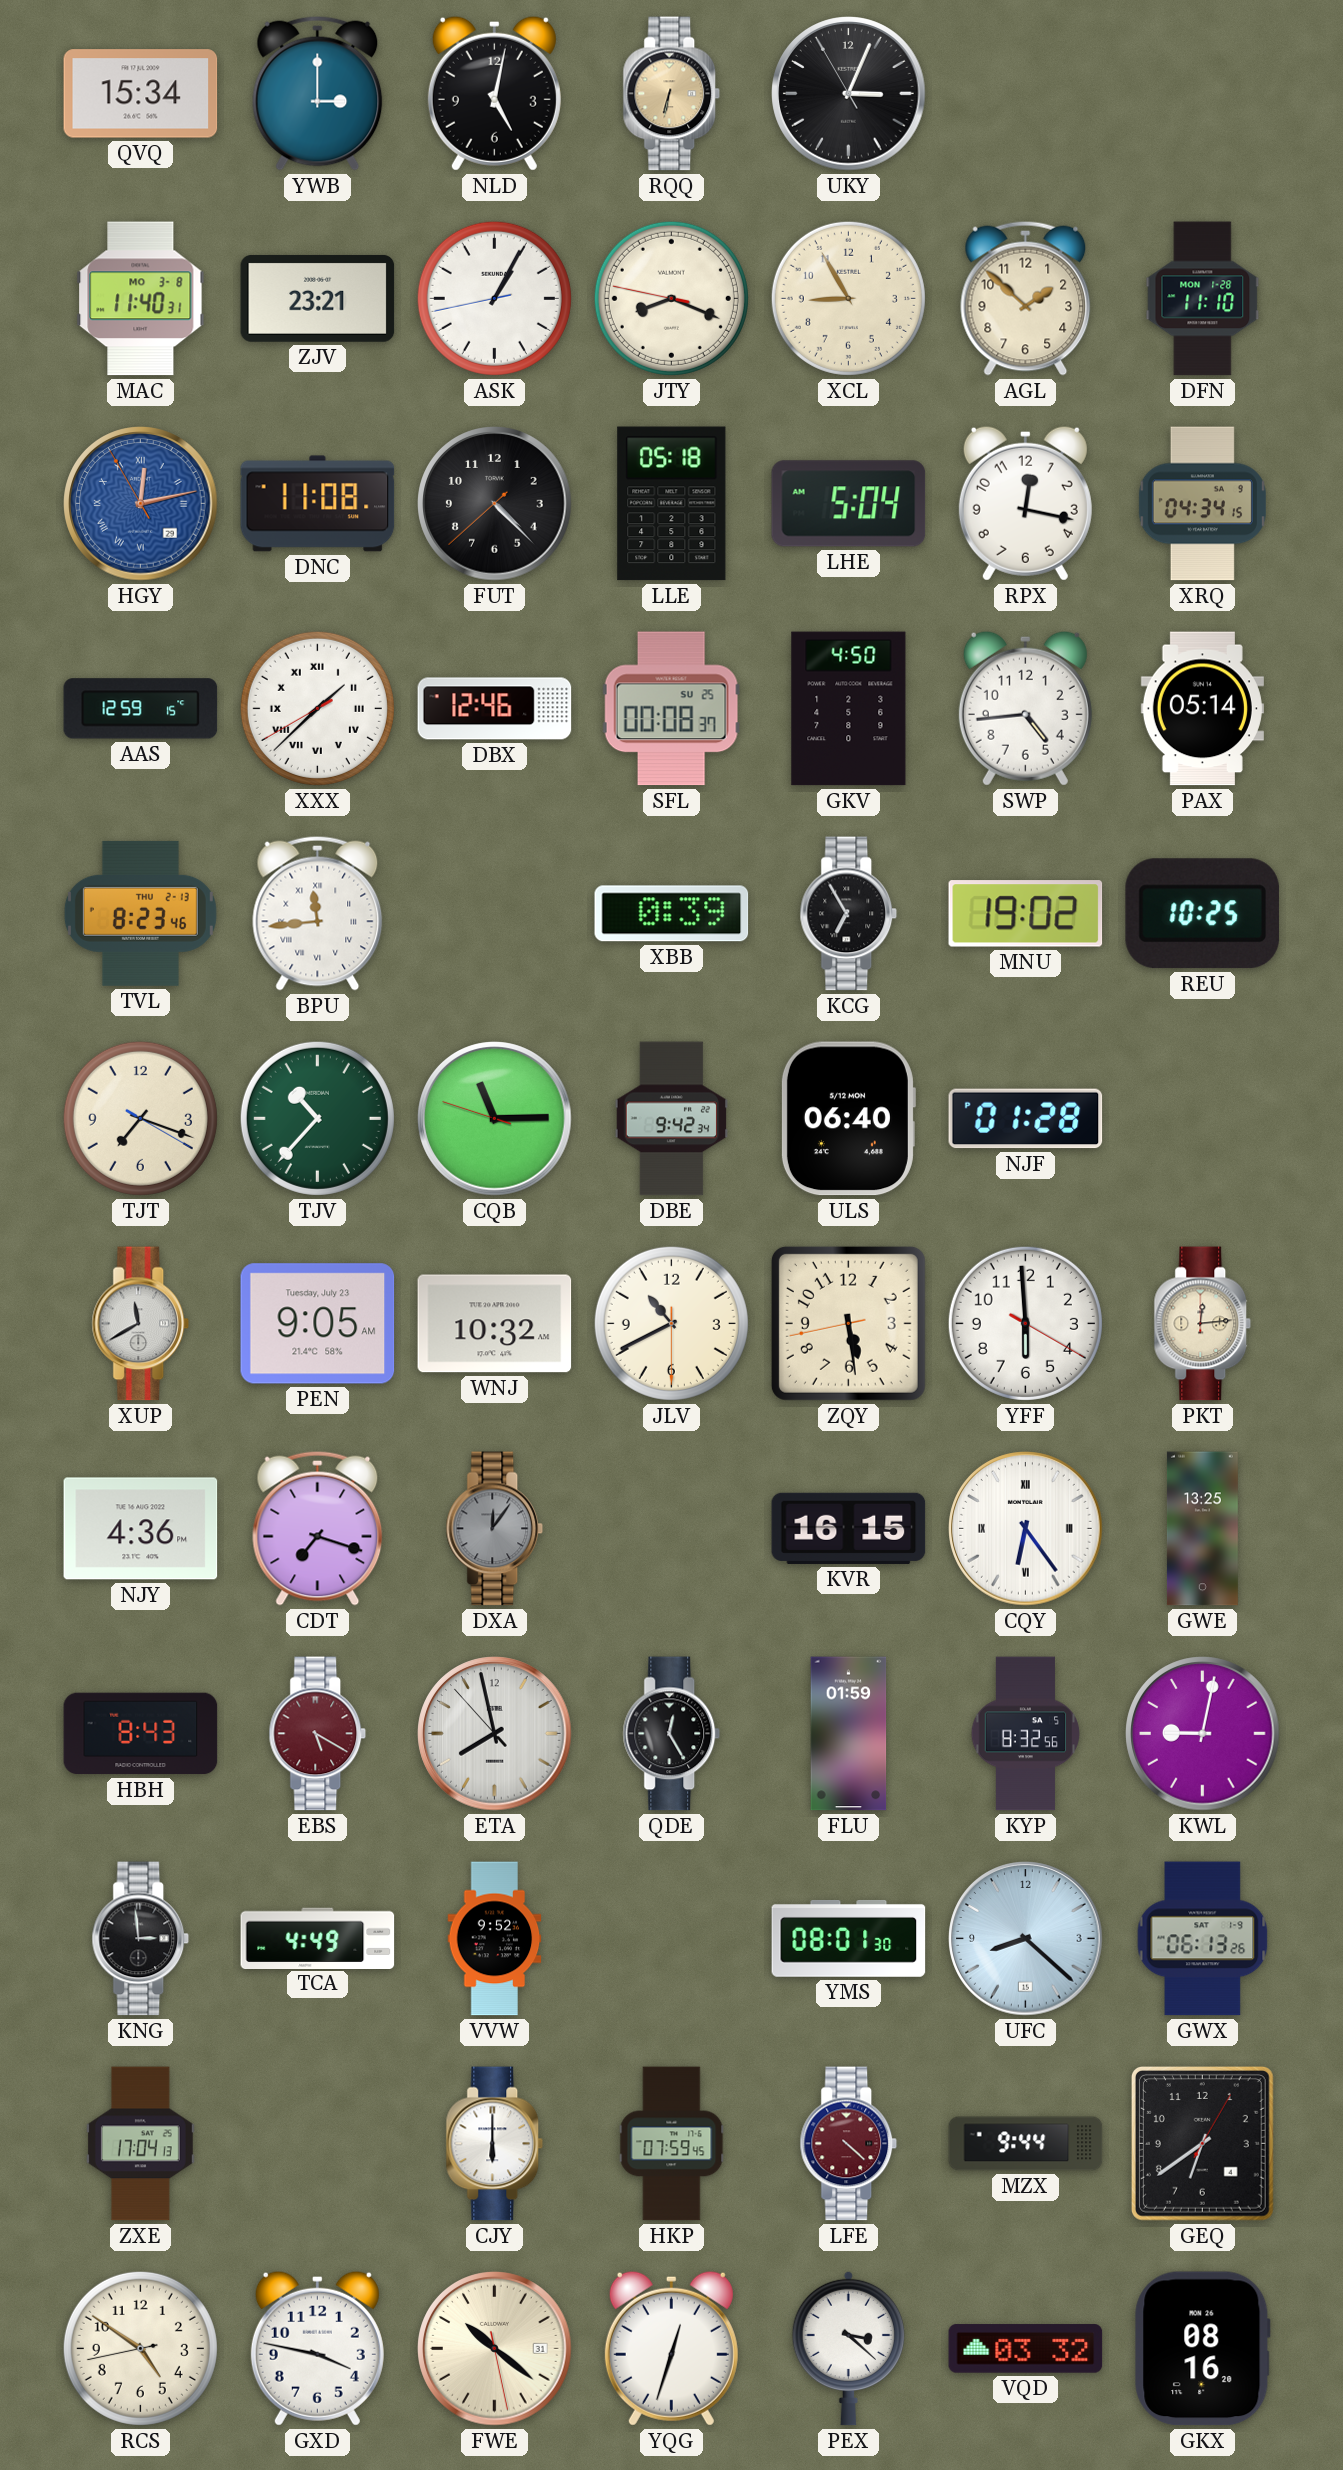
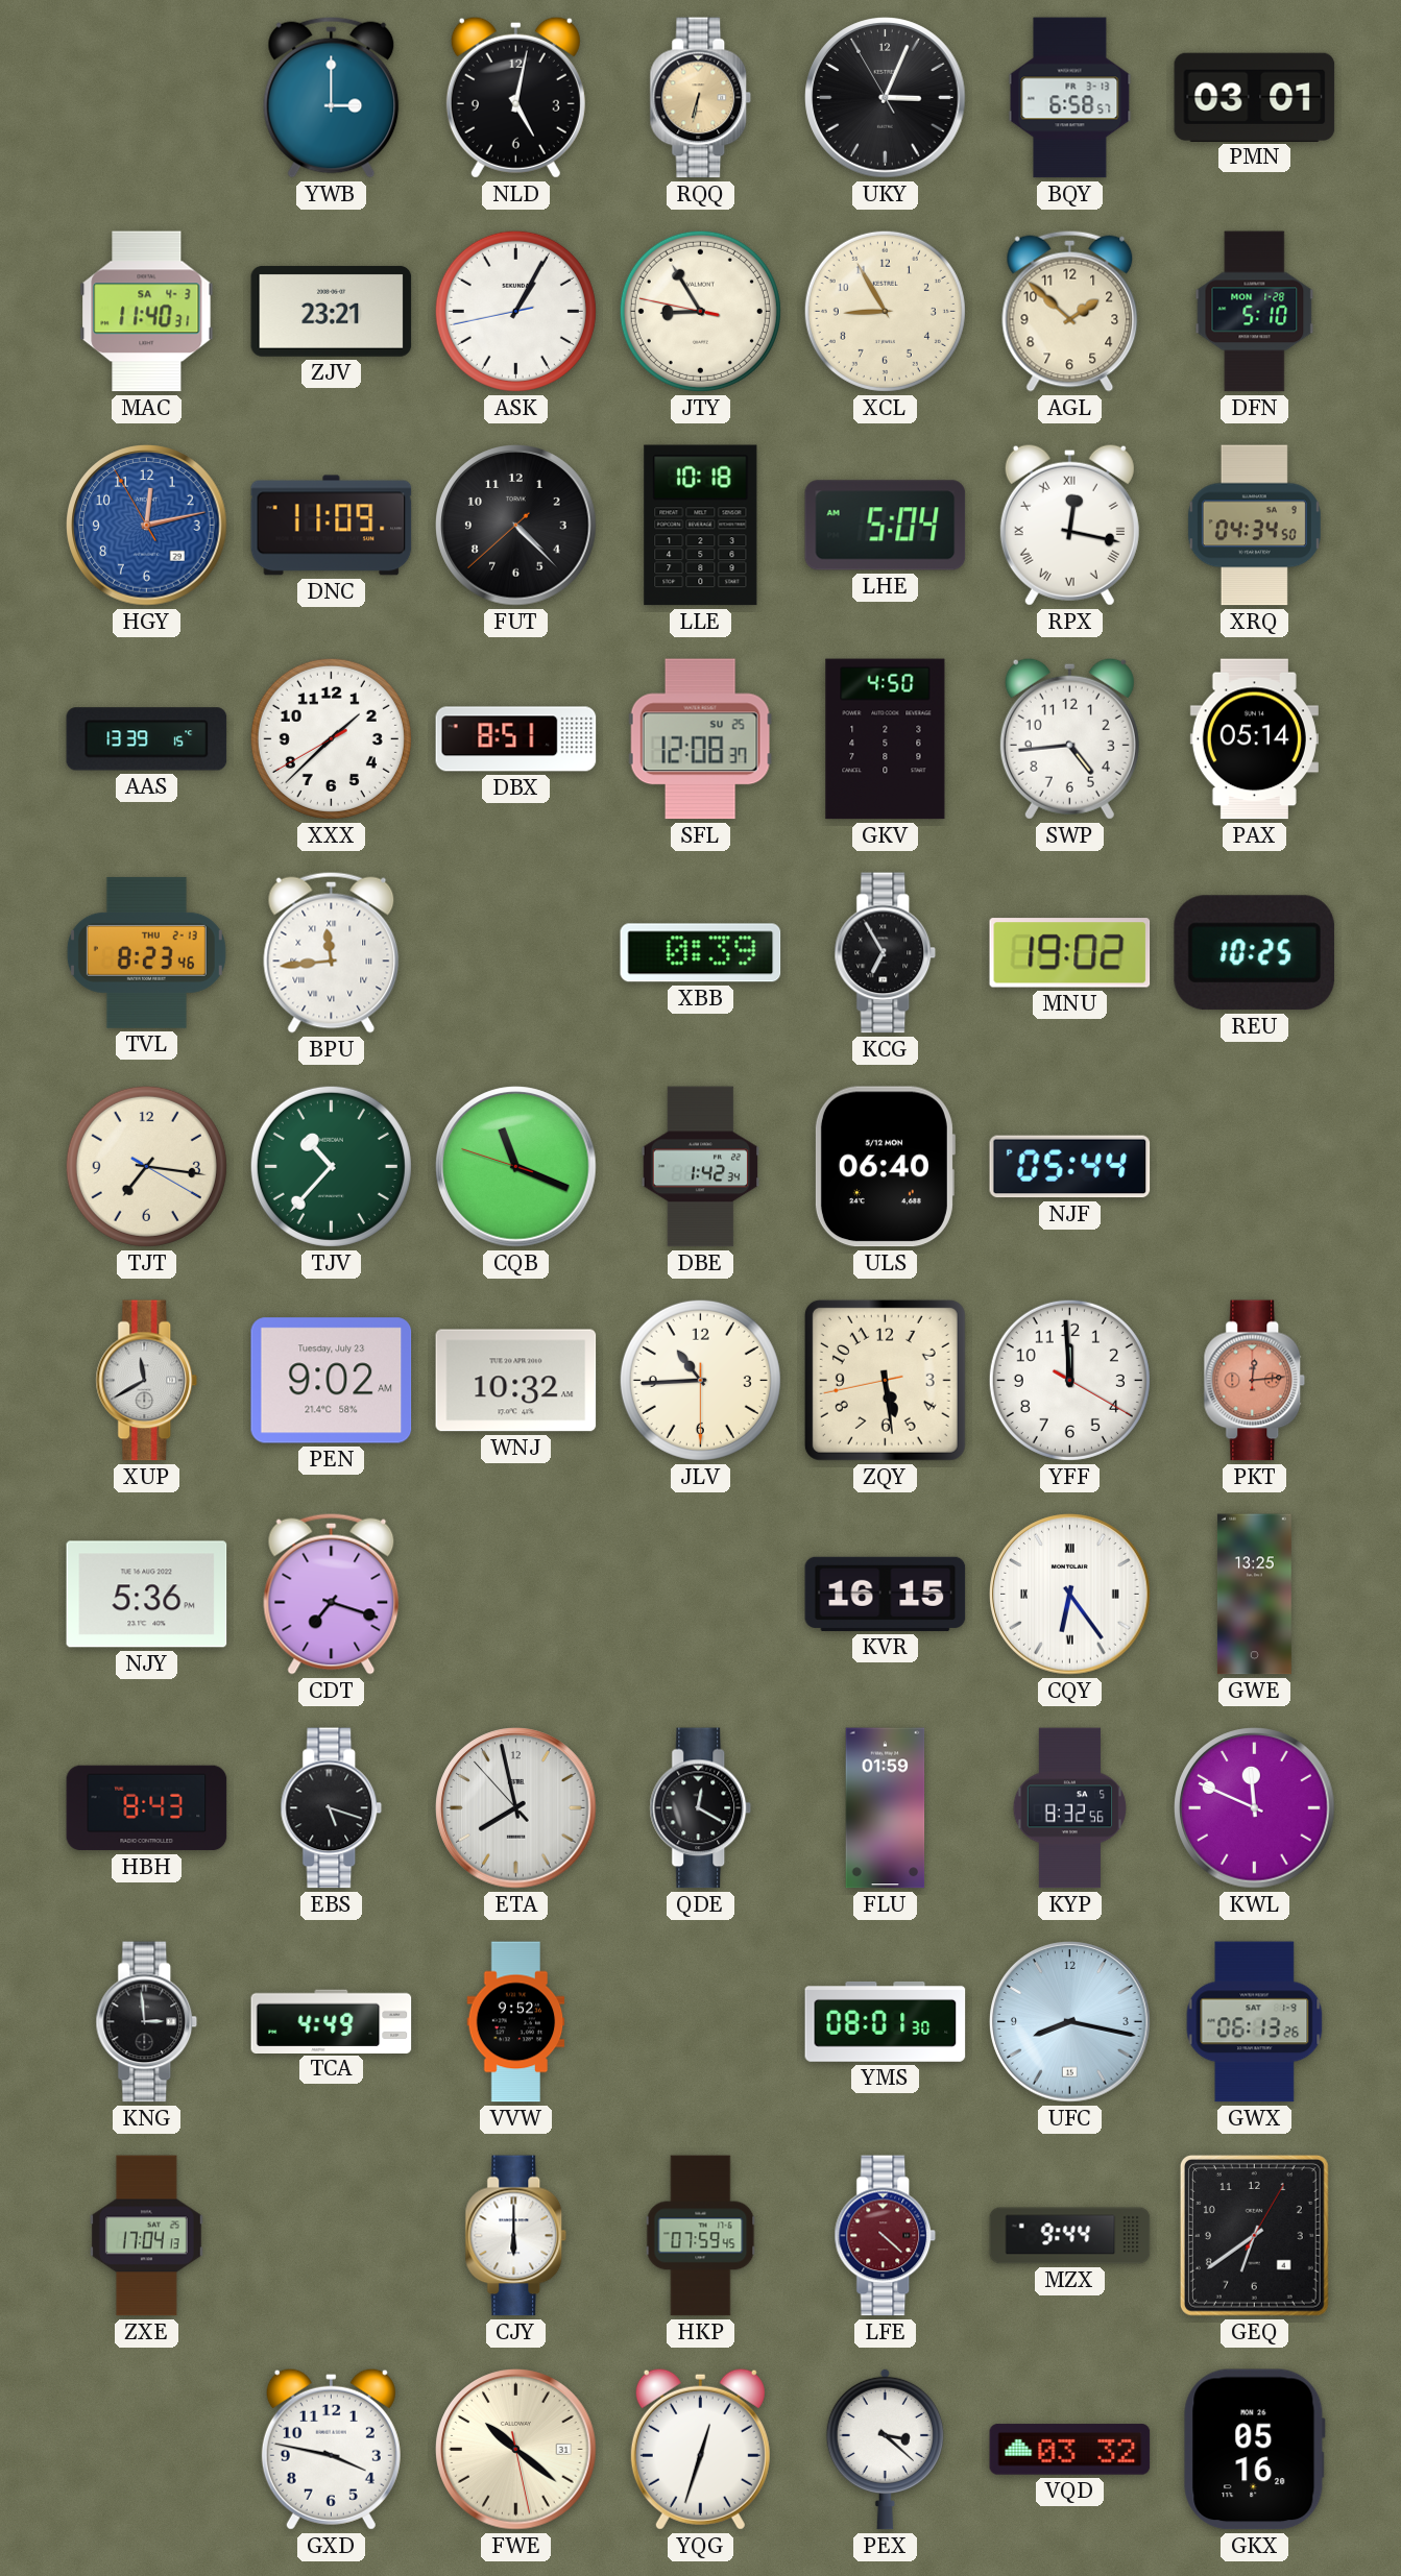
QVQ: 15:34 -> none (141, 94)
BQY: none -> 6:58 (1070, 98)
PMN: none -> 03:01 (1255, 97)
MAC date: MO 3-8 -> SA 4-3 (147, 312)
JTY: 8:18 -> 8:54 (700, 311)
DFN: 11:10 -> 5:10 (1255, 312)
HGY numerals: Roman -> Arabic (147, 526)
DNC: 11:08 -> 11:09 (332, 526)
LLE: 05:18 -> 10:18 (701, 526)
RPX numerals: Arabic -> Roman (1069, 525)
XRQ: 04:34:15 -> 04:34:50 (1254, 526)
AAS: 12:59 -> 13:39 (147, 739)
XXX numerals: Roman -> Arabic (331, 738)
DBX: 12:46 -> 8:51 (516, 739)
SFL: 00:08 -> 12:08 (700, 739)
TJT: 7:18 -> 7:16 (146, 1166)
CQB: 11:14 -> 11:18 (516, 1167)
DBE: 9:42 -> 1:42 (701, 1167)
NJF: 01:28 -> 05:44 (1070, 1167)
PEN: 9:05 -> 9:02 (332, 1381)
JLV: 10:40 -> 10:44 (700, 1380)
YFF: 5:59 -> 11:59 (1069, 1380)
PKT dial: cream -> salmon (1255, 1381)
NJY: 4:36 -> 5:36 (147, 1595)
DXA: 12:06 -> none (495, 1529)
EBS: 5:20 -> 5:18 (332, 1808)
EBS dial: burgundy -> black (332, 1808)
QDE: 12:25 -> 12:20 (701, 1808)
KWL: 9:02 -> 11:49 (1255, 1808)
UFC: 8:22 -> 8:17 (1070, 2022)
RCS: 4:50 -> none (140, 2348)
GKX: 08:16 -> 05:16 (1255, 2450)
